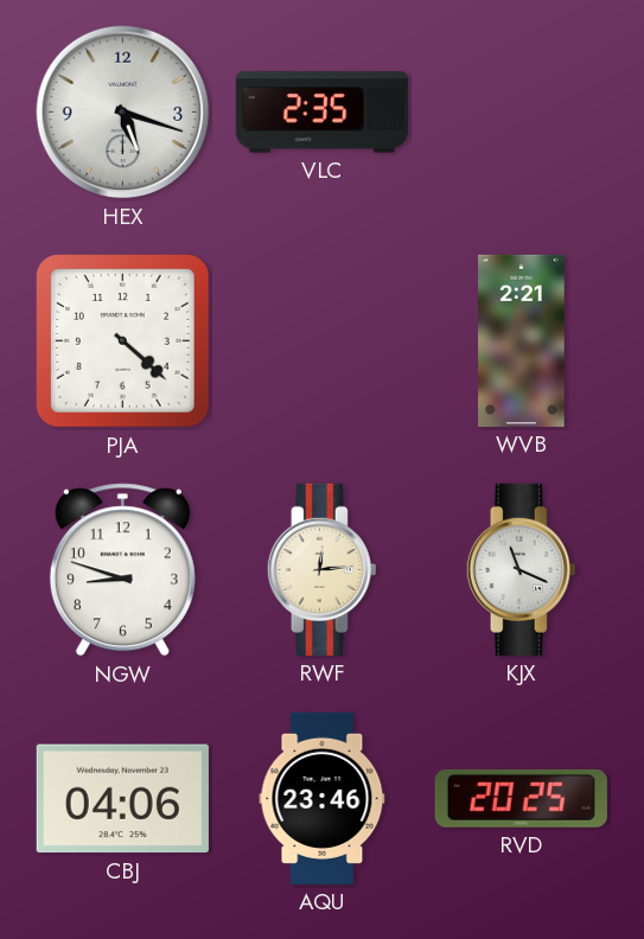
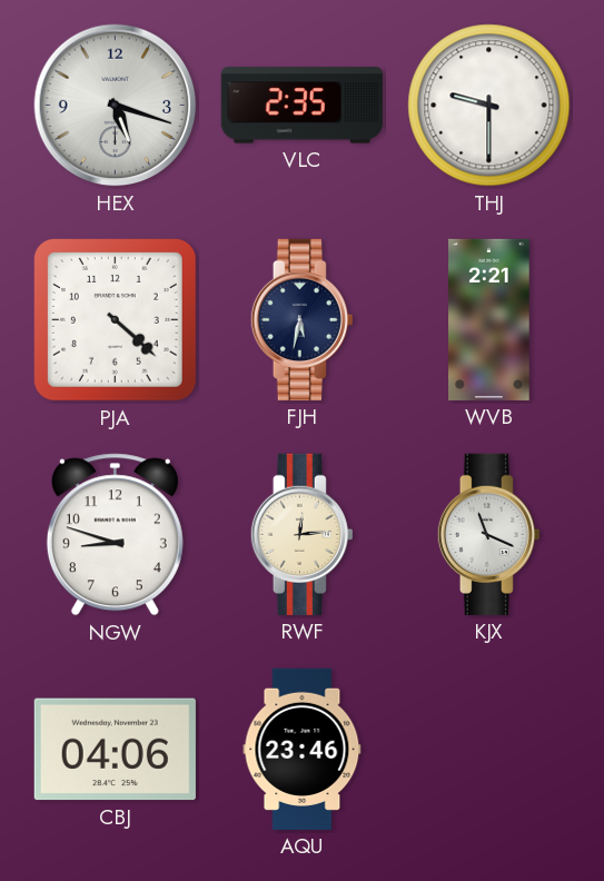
THJ: none -> 9:30 (489, 106)
FJH: none -> 5:32 (301, 319)
RVD: 20:25 -> none (521, 798)
